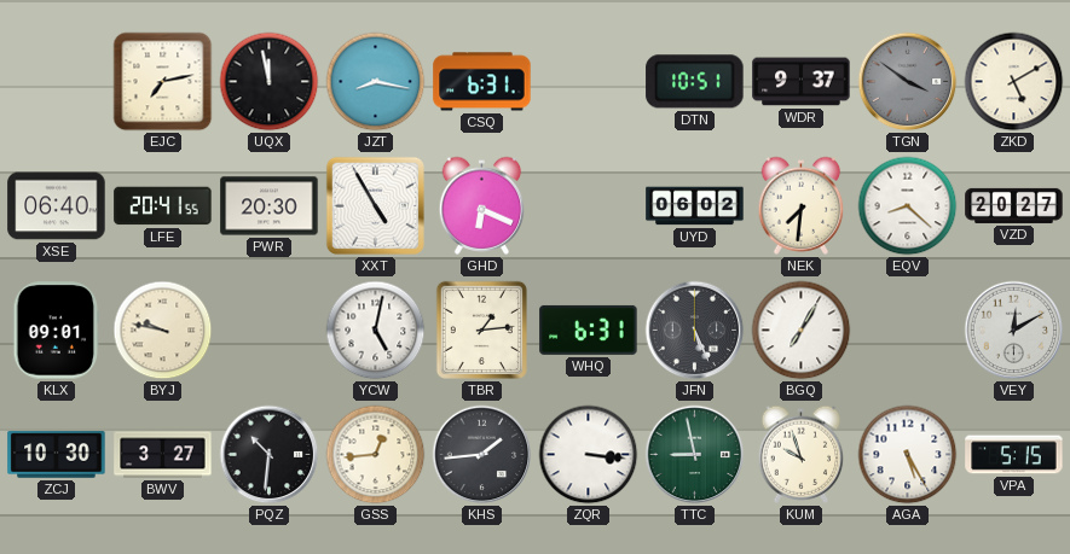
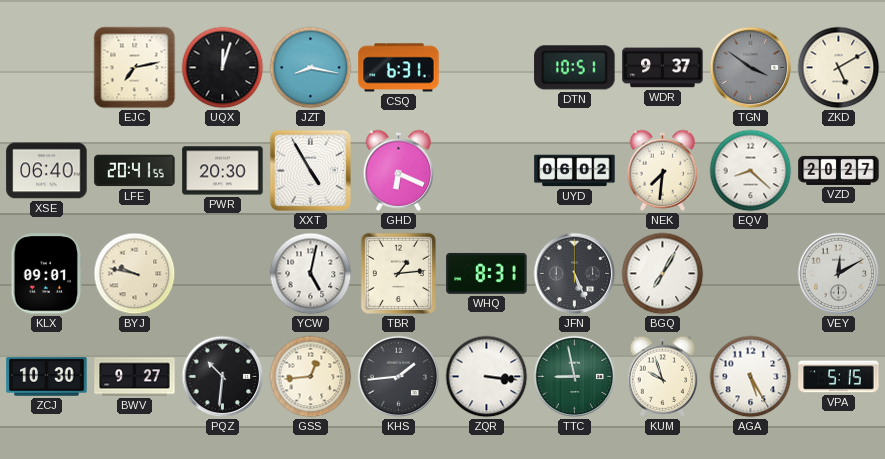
UQX: 11:58 -> 12:03 (223, 68)
WHQ: 6:31 -> 8:31 (487, 273)
BWV: 3:27 -> 9:27 (135, 377)
